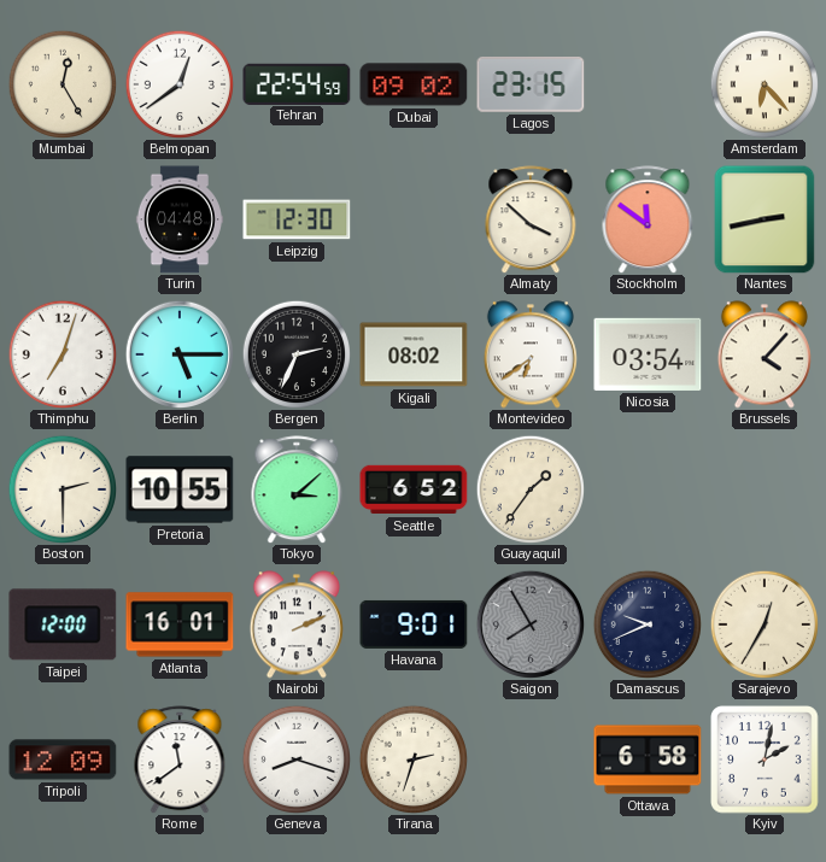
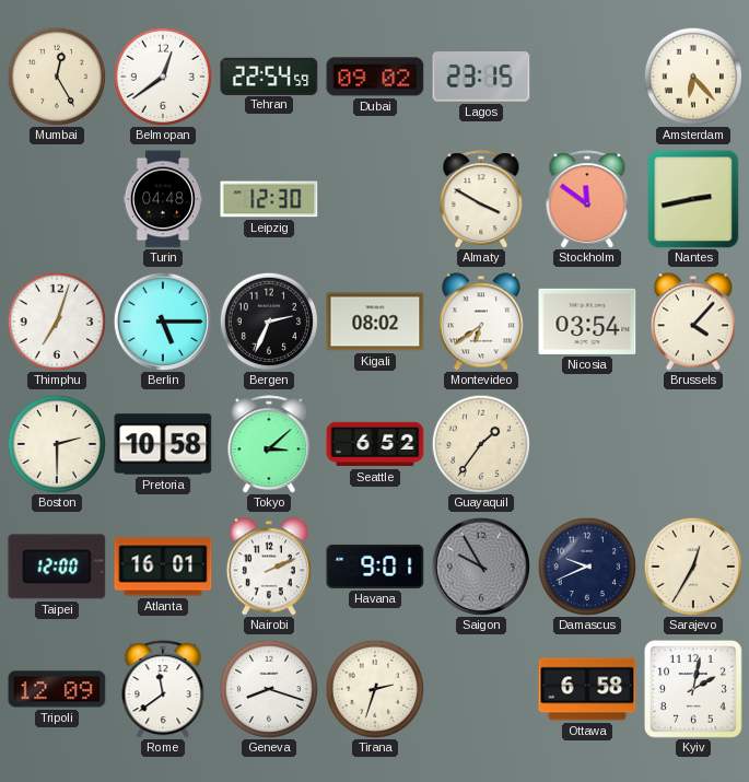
Almaty: 3:52 -> 3:50 (481, 199)
Pretoria: 10:55 -> 10:58 (163, 444)
Saigon: 7:55 -> 9:55 (480, 565)
